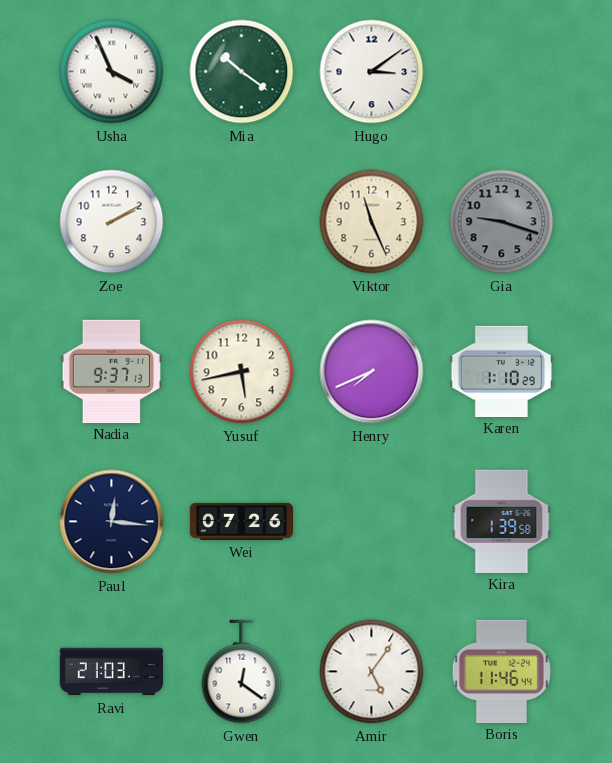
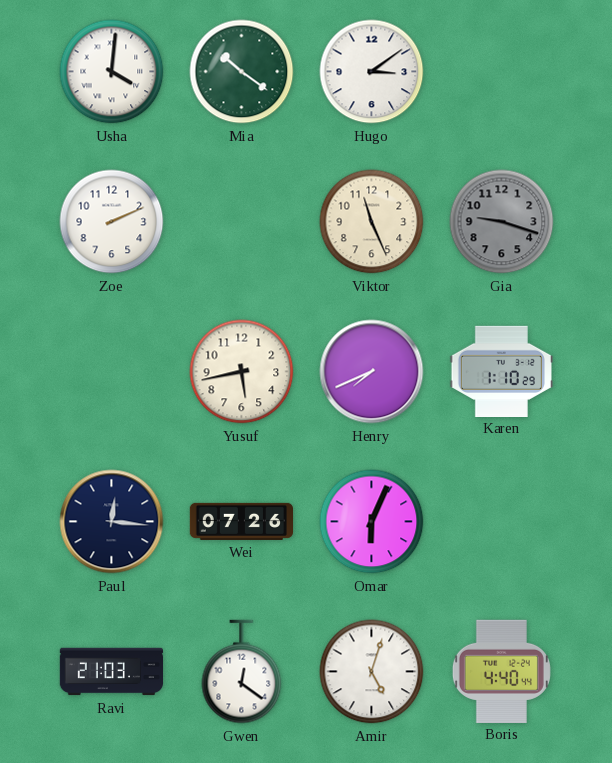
Usha: 3:56 -> 4:01 (112, 72)
Zoe: 2:10 -> 2:11 (112, 222)
Nadia: 9:37 -> none (111, 371)
Omar: none -> 6:04 (372, 522)
Kira: 1:39 -> none (502, 521)
Amir: 5:06 -> 5:03 (372, 672)
Boris: 11:46 -> 4:40 (501, 671)
